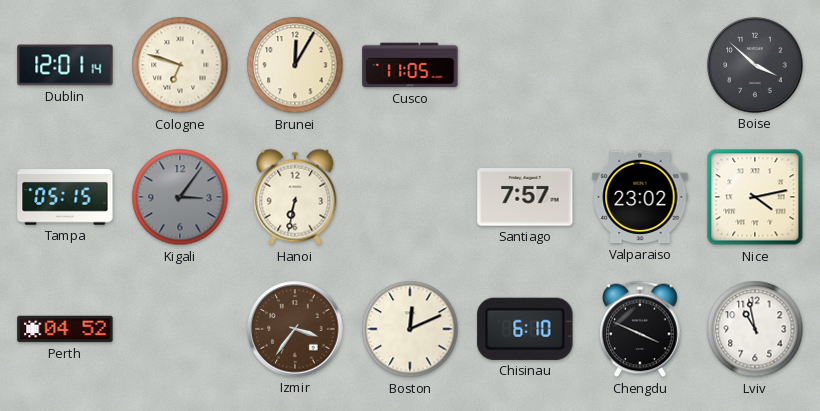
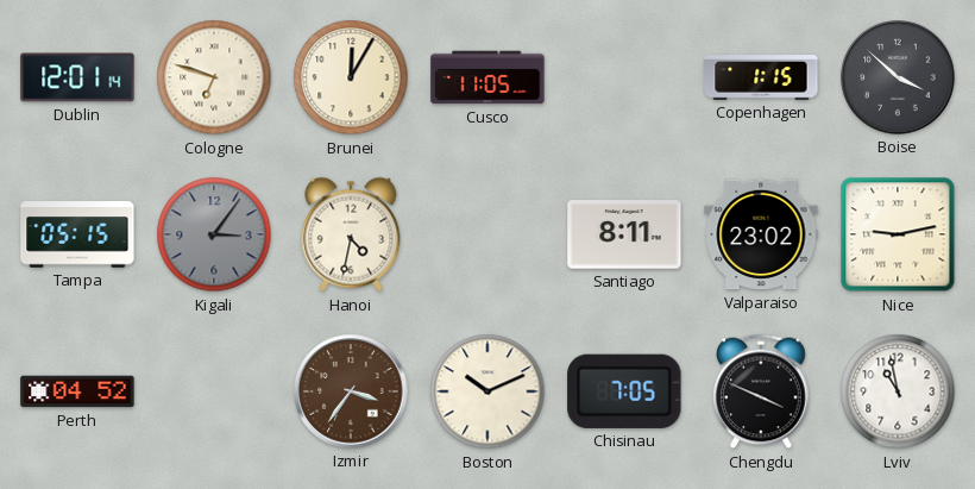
Copenhagen: none -> 1:15 (761, 77)
Hanoi: 6:32 -> 4:32 (351, 234)
Santiago: 7:57 -> 8:11 (624, 234)
Nice: 4:13 -> 9:13 (898, 234)
Boston: 12:11 -> 10:11 (487, 391)
Chisinau: 6:10 -> 7:05 (624, 391)
